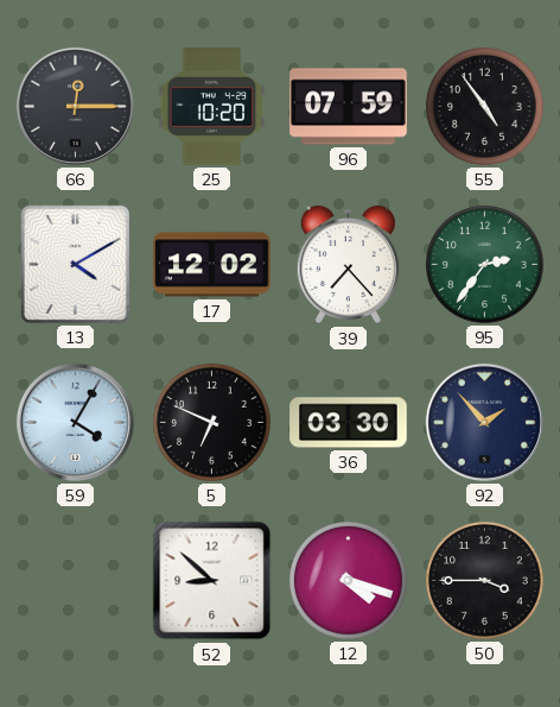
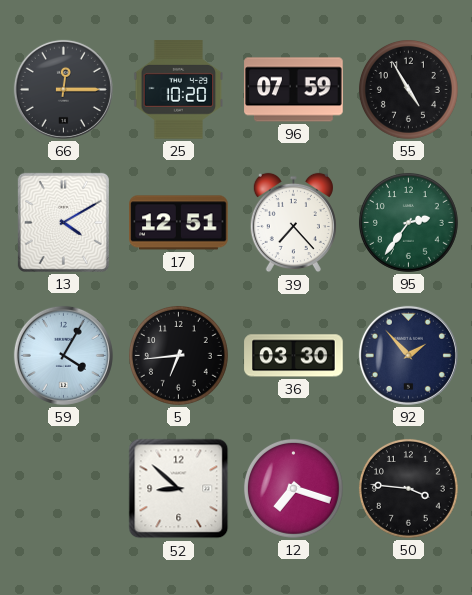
55: 4:54 -> 4:55 (408, 89)
17: 12:02 -> 12:51 (179, 223)
5: 6:49 -> 6:44 (178, 355)
12: 4:18 -> 7:18 (293, 488)
50: 3:45 -> 3:46 (408, 488)
